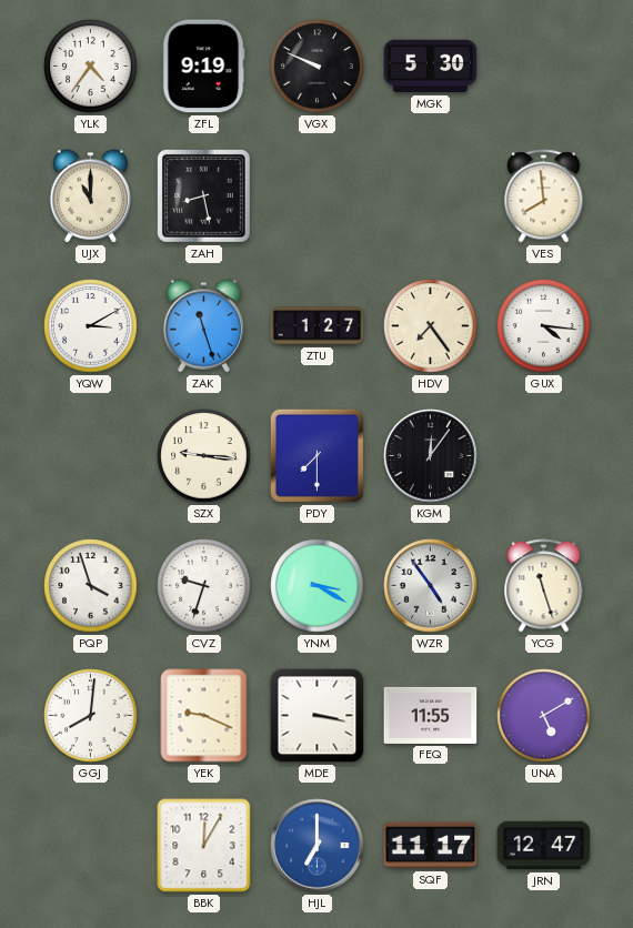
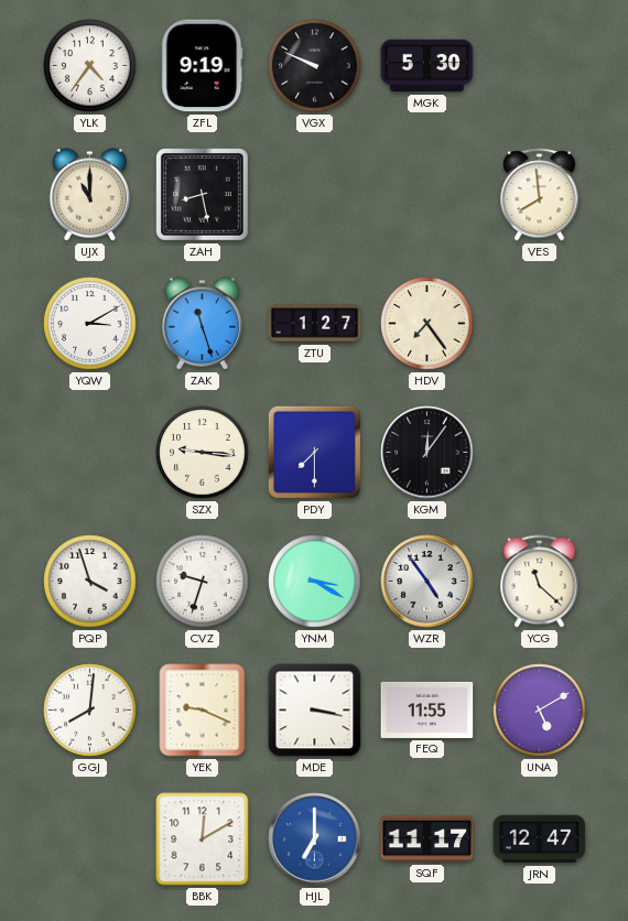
GUX: 4:16 -> none (544, 326)
YCG: 11:27 -> 11:22 (540, 582)
BBK: 12:05 -> 12:10 (203, 839)
